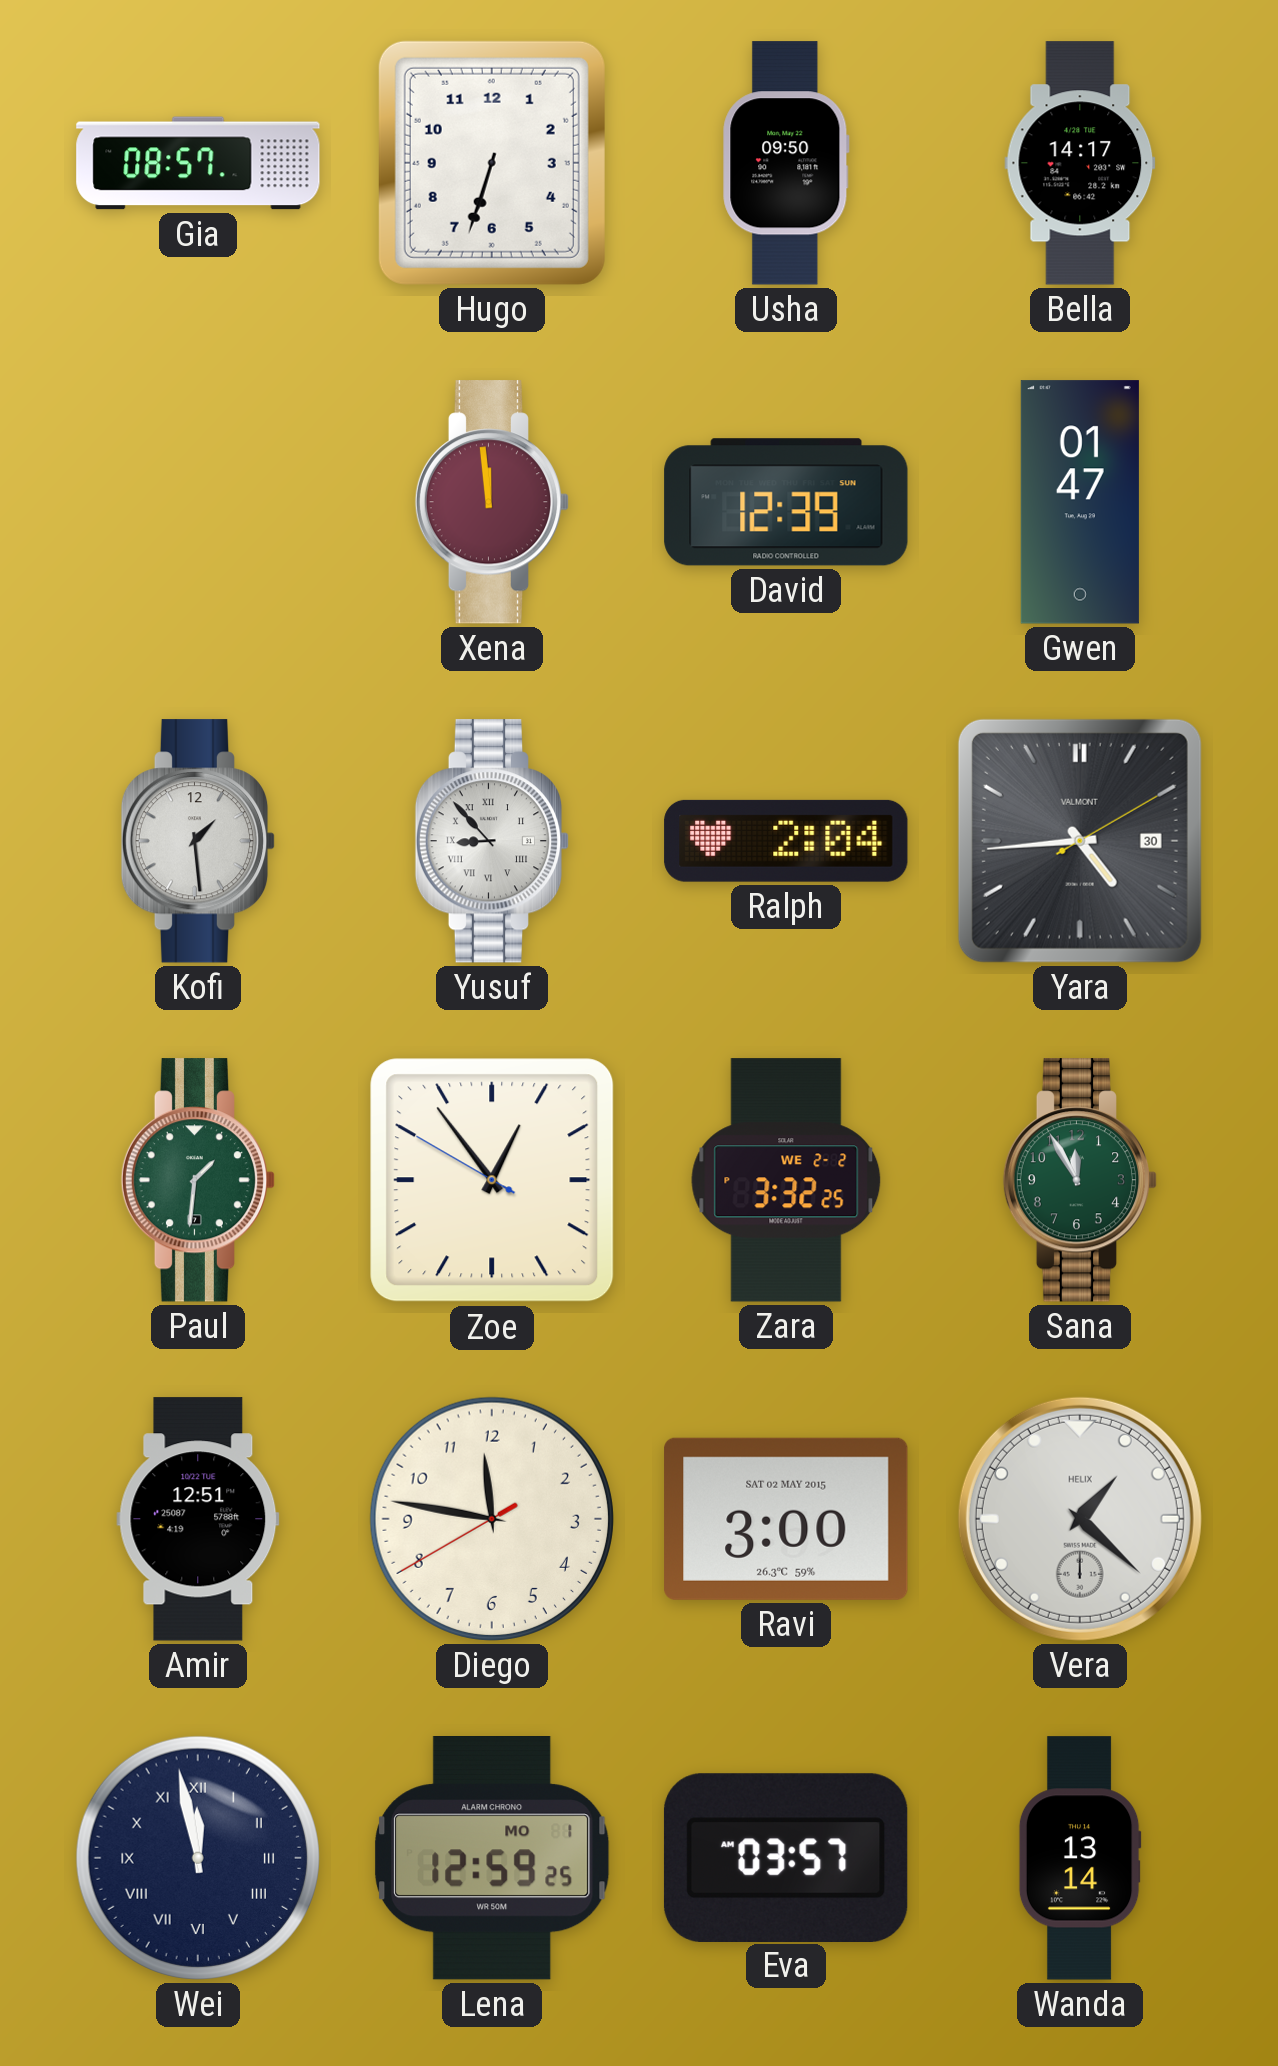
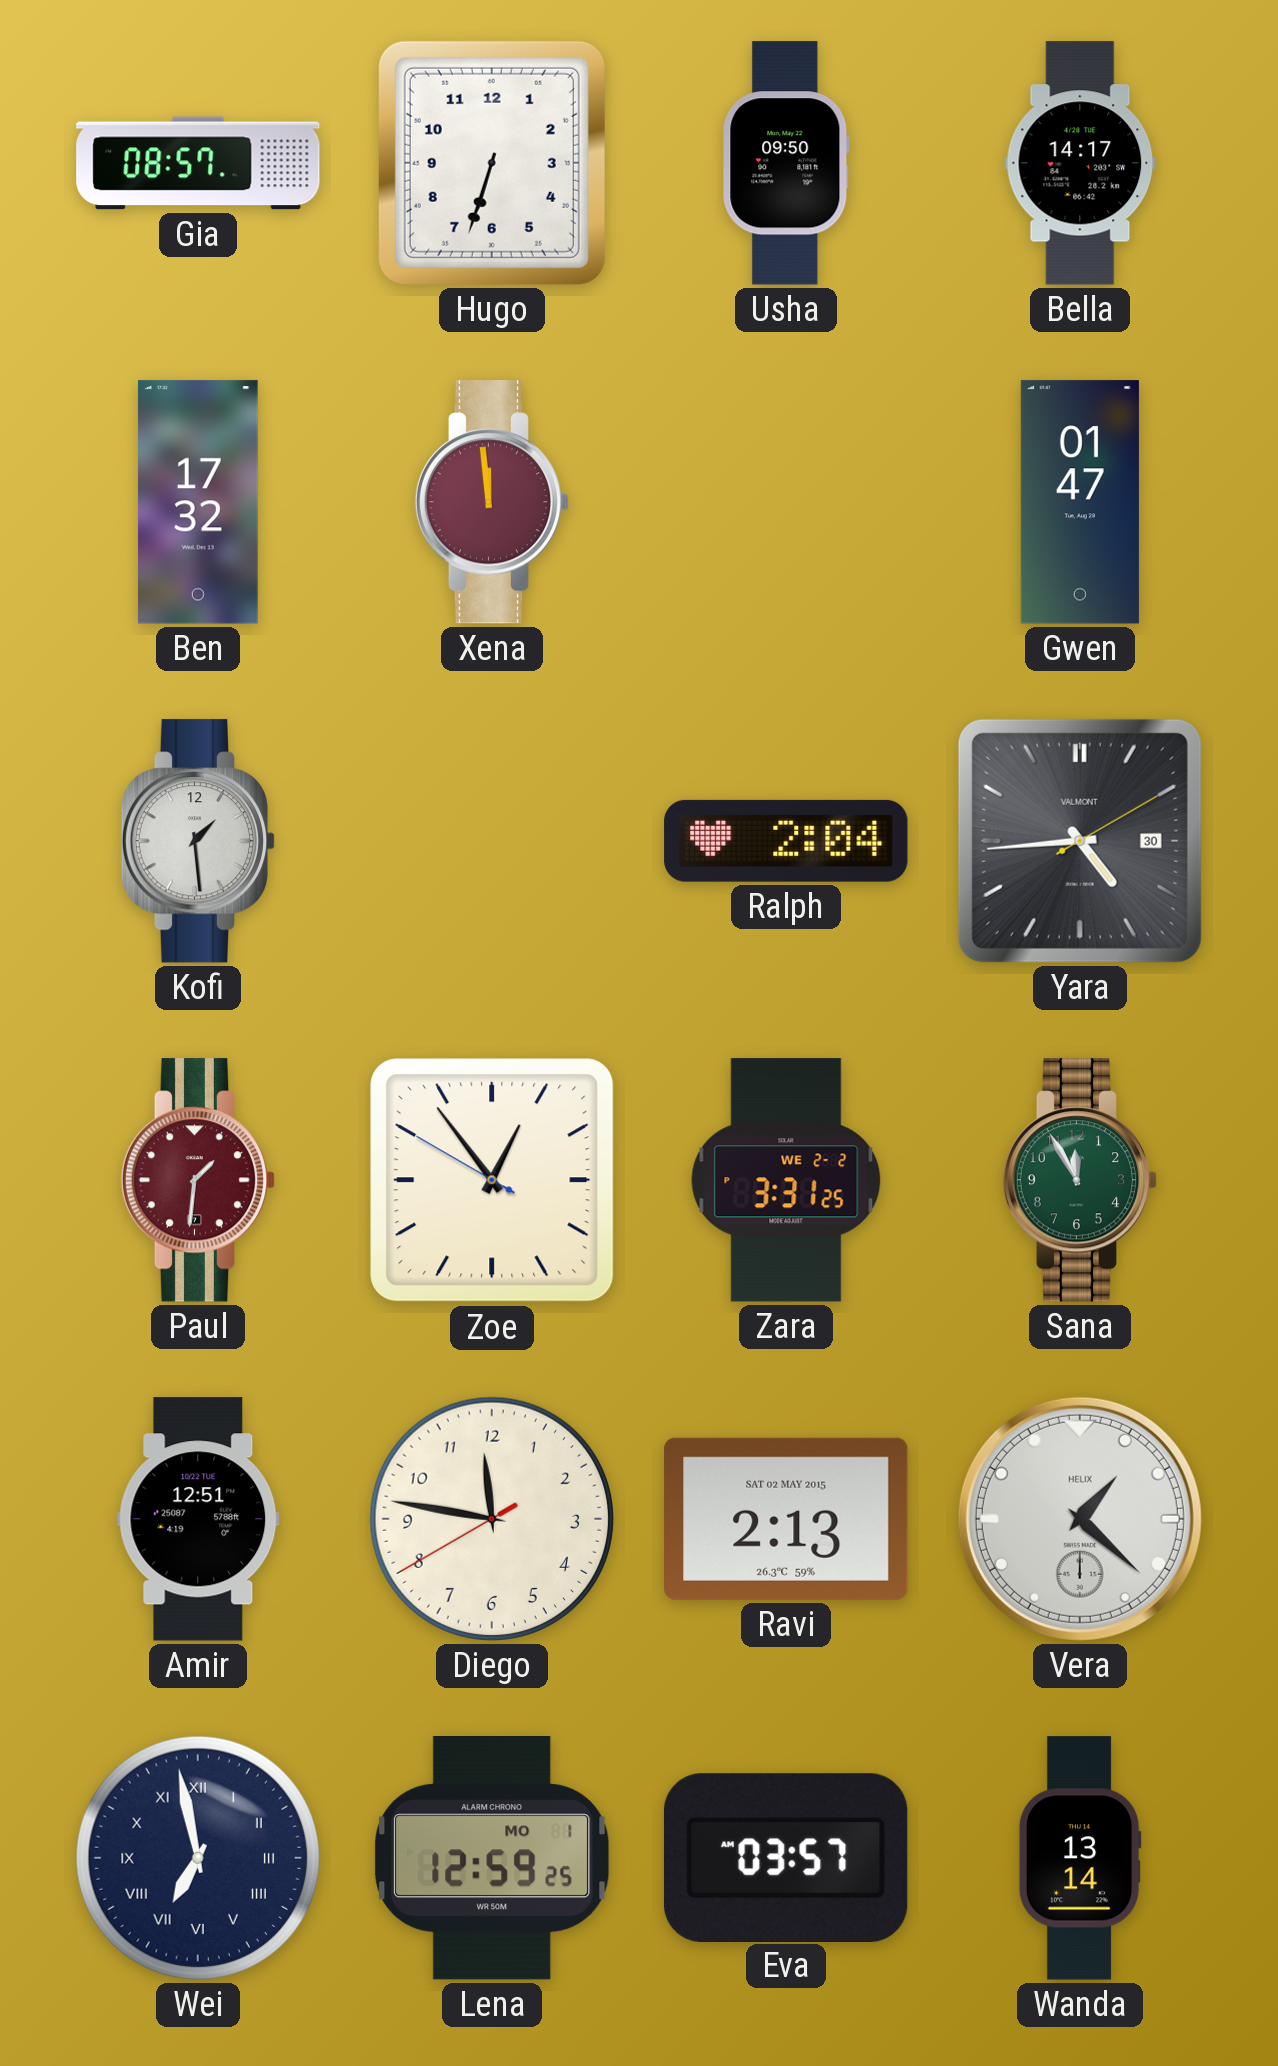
Ben: none -> 17:32 (198, 502)
David: 12:39 -> none (786, 502)
Yusuf: 8:53 -> none (492, 841)
Paul dial: green -> burgundy (198, 1180)
Zara: 3:32 -> 3:31 (786, 1180)
Ravi: 3:00 -> 2:13 (786, 1519)
Wei: 11:58 -> 6:58 (198, 1858)
